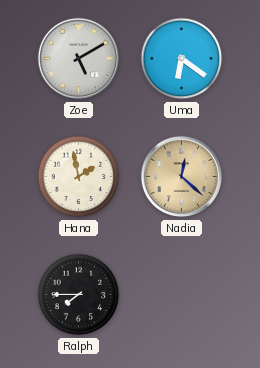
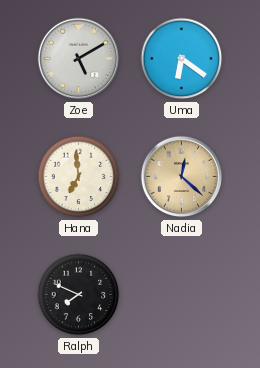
Hana: 1:58 -> 6:59 (79, 177)
Ralph: 7:45 -> 7:49 (79, 295)
